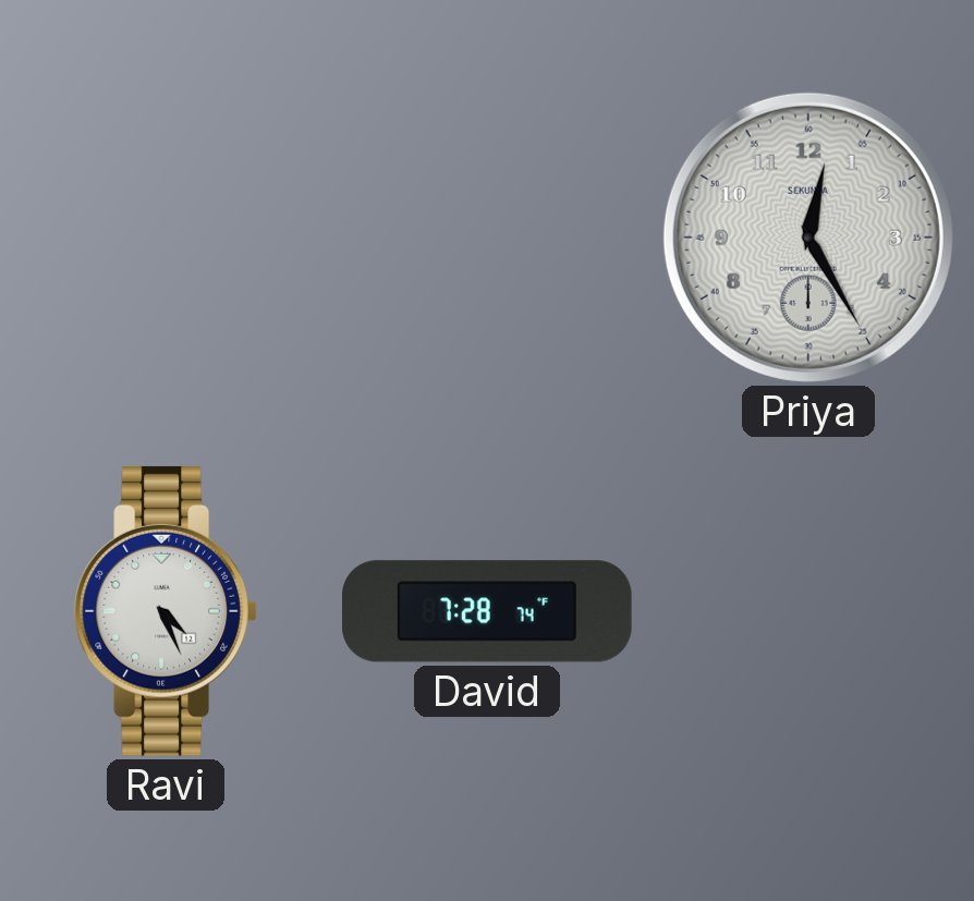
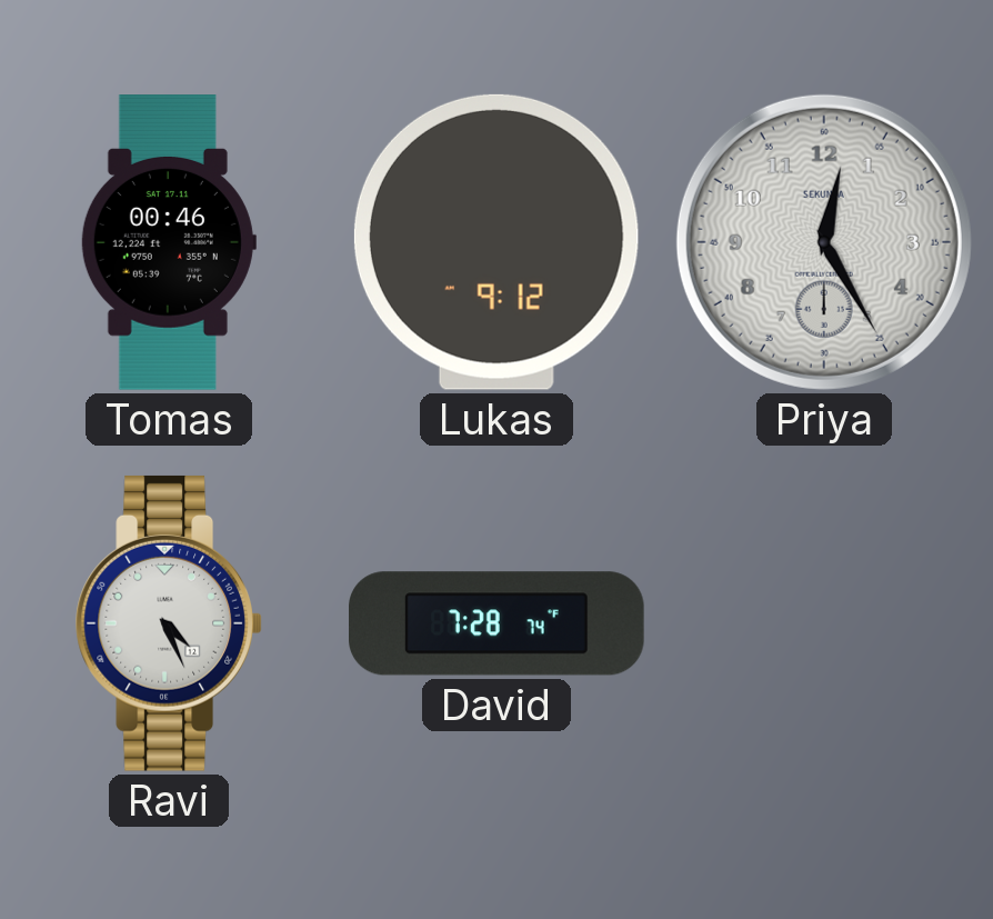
Tomas: none -> 00:46 (168, 243)
Lukas: none -> 9:12 (496, 242)
